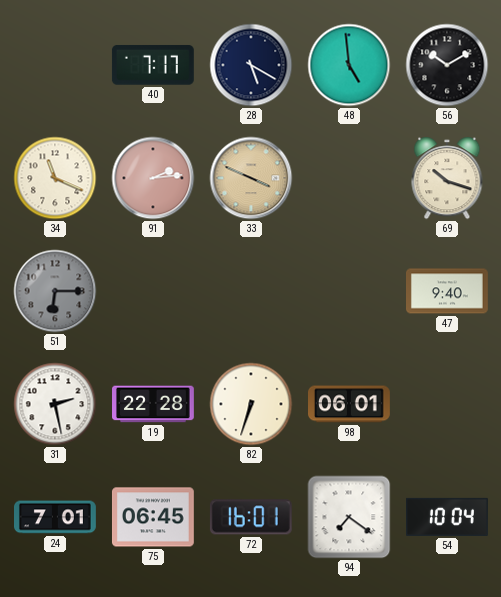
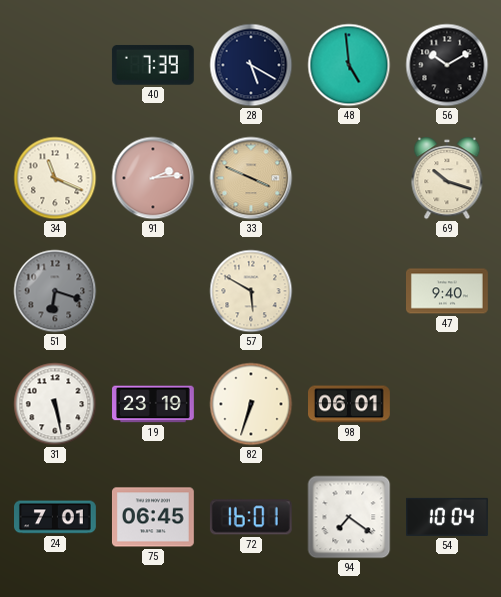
40: 7:17 -> 7:39 (153, 65)
51: 6:15 -> 6:18 (55, 291)
57: none -> 5:50 (251, 291)
31: 2:28 -> 5:28 (55, 404)
19: 22:28 -> 23:19 (154, 404)
